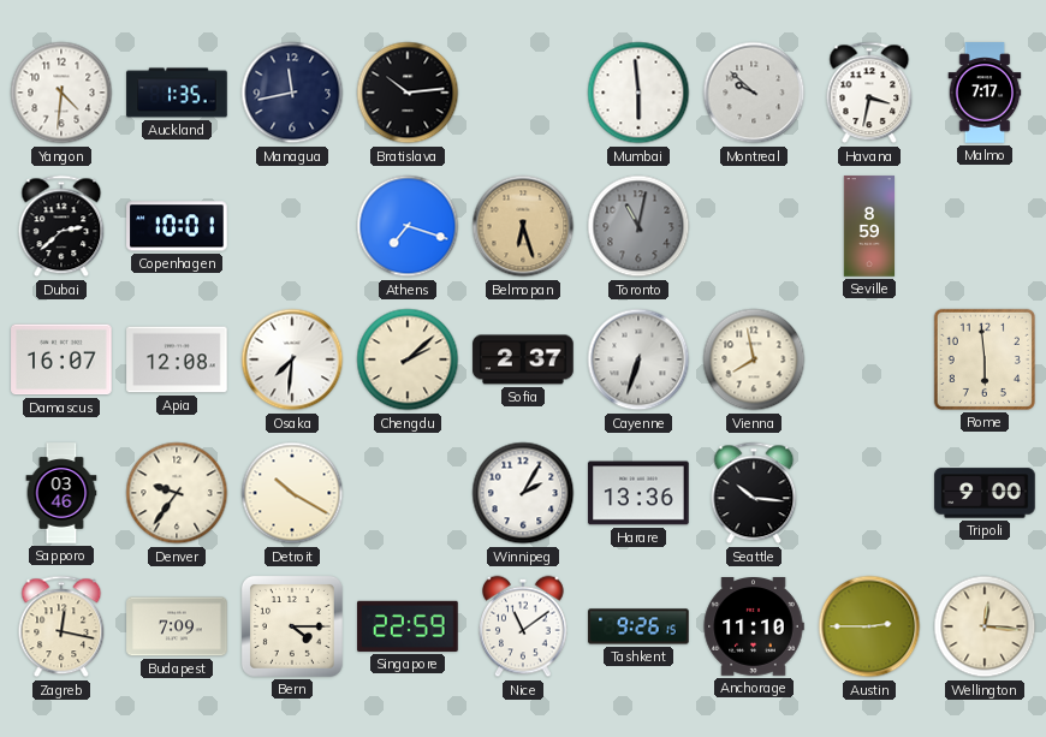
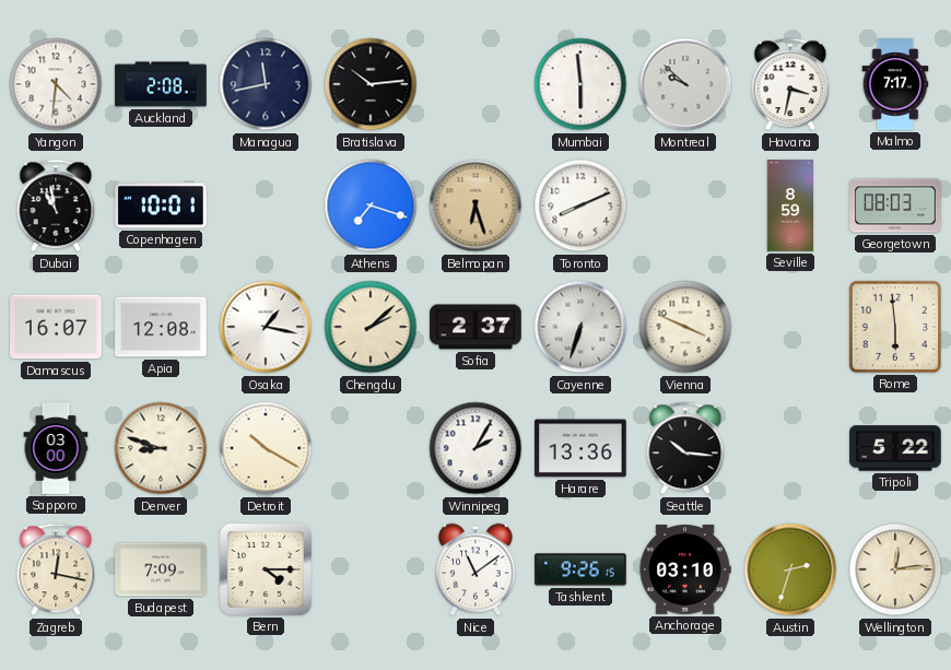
Auckland: 1:35 -> 2:08 (161, 84)
Dubai: 2:38 -> 10:58 (56, 205)
Toronto: 11:02 -> 8:11 (580, 205)
Toronto dial: grey -> white (580, 205)
Georgetown: none -> 08:03 (895, 205)
Osaka: 7:31 -> 1:17 (266, 327)
Vienna: 7:58 -> 3:49 (685, 327)
Sapporo: 03:46 -> 03:00 (56, 448)
Denver: 9:36 -> 8:48 (161, 448)
Tripoli: 9:00 -> 5:22 (895, 448)
Singapore: 22:59 -> none (408, 626)
Anchorage: 11:10 -> 03:10 (685, 571)
Austin: 2:45 -> 2:33 (790, 569)
Wellington: 12:16 -> 12:14 (895, 569)
